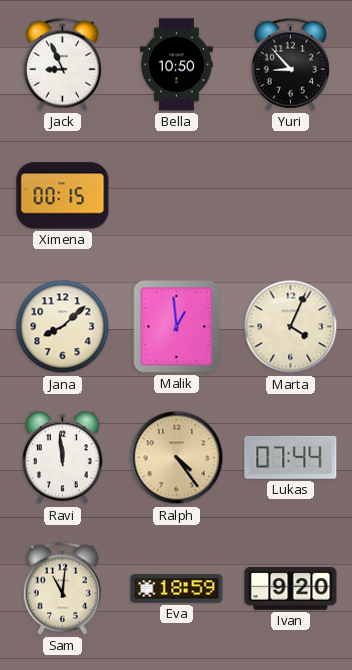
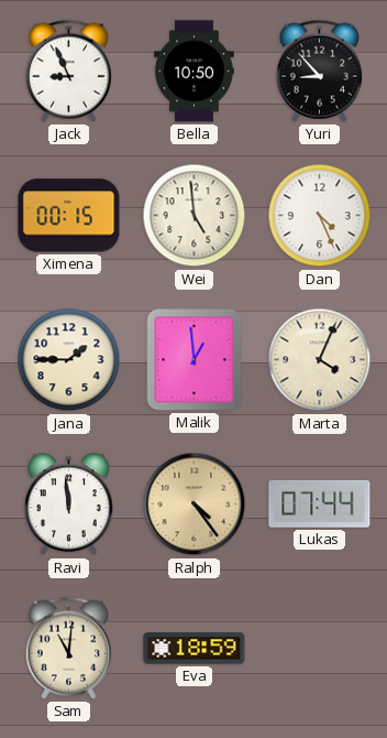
Wei: none -> 4:59 (195, 216)
Dan: none -> 4:26 (320, 216)
Jana: 8:08 -> 1:45 (69, 360)
Ivan: 9:20 -> none (291, 589)
